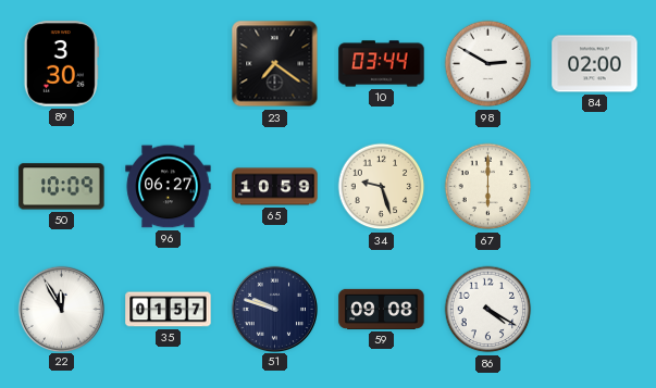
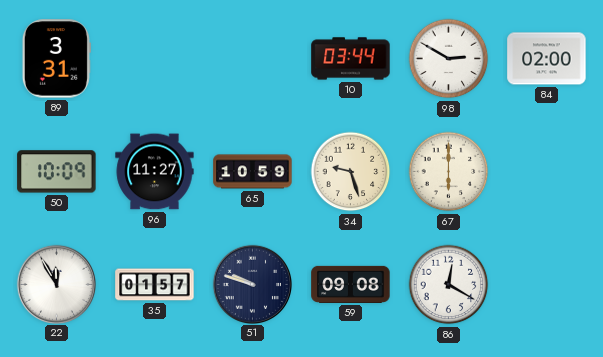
89: 3:30 -> 3:31 (56, 59)
23: 7:21 -> none (275, 64)
96: 06:27 -> 11:27 (155, 172)
86: 4:20 -> 12:20 (449, 285)
